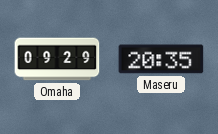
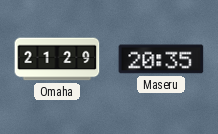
Omaha: 09:29 -> 21:29 (57, 59)
